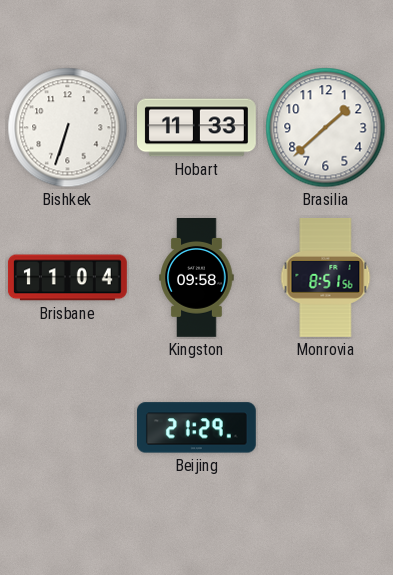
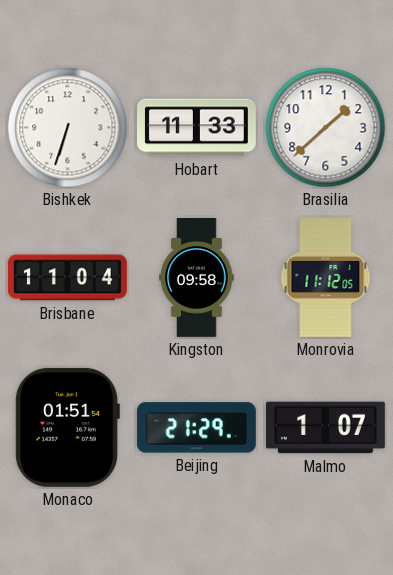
Monrovia: 8:51 -> 11:12 (326, 278)
Monaco: none -> 01:51 (67, 427)
Malmo: none -> 1:07 (326, 428)
